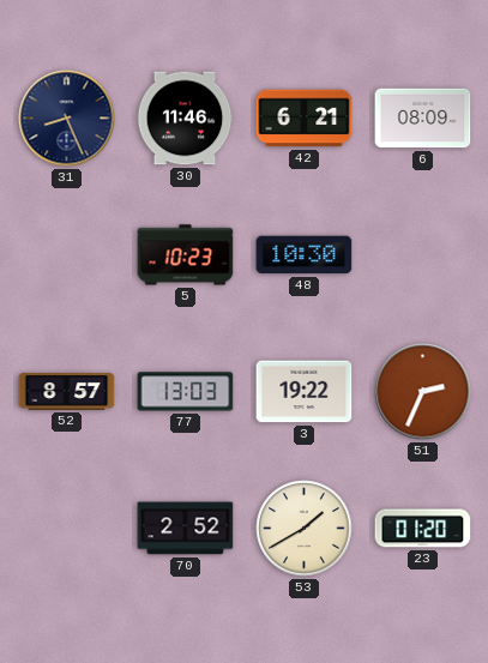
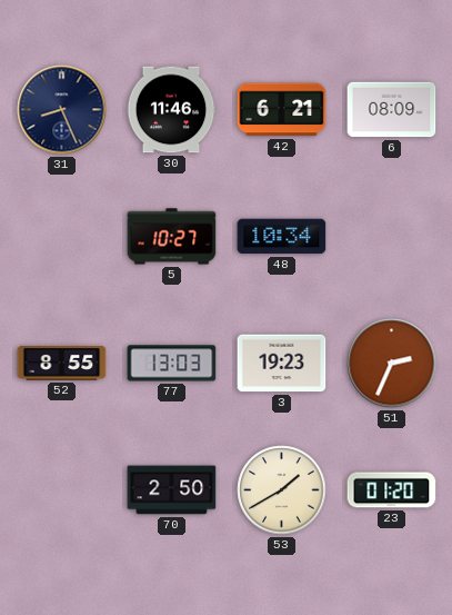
5: 10:23 -> 10:27 (172, 237)
48: 10:30 -> 10:34 (282, 237)
52: 8:57 -> 8:55 (62, 364)
3: 19:22 -> 19:23 (282, 364)
70: 2:52 -> 2:50 (172, 490)
